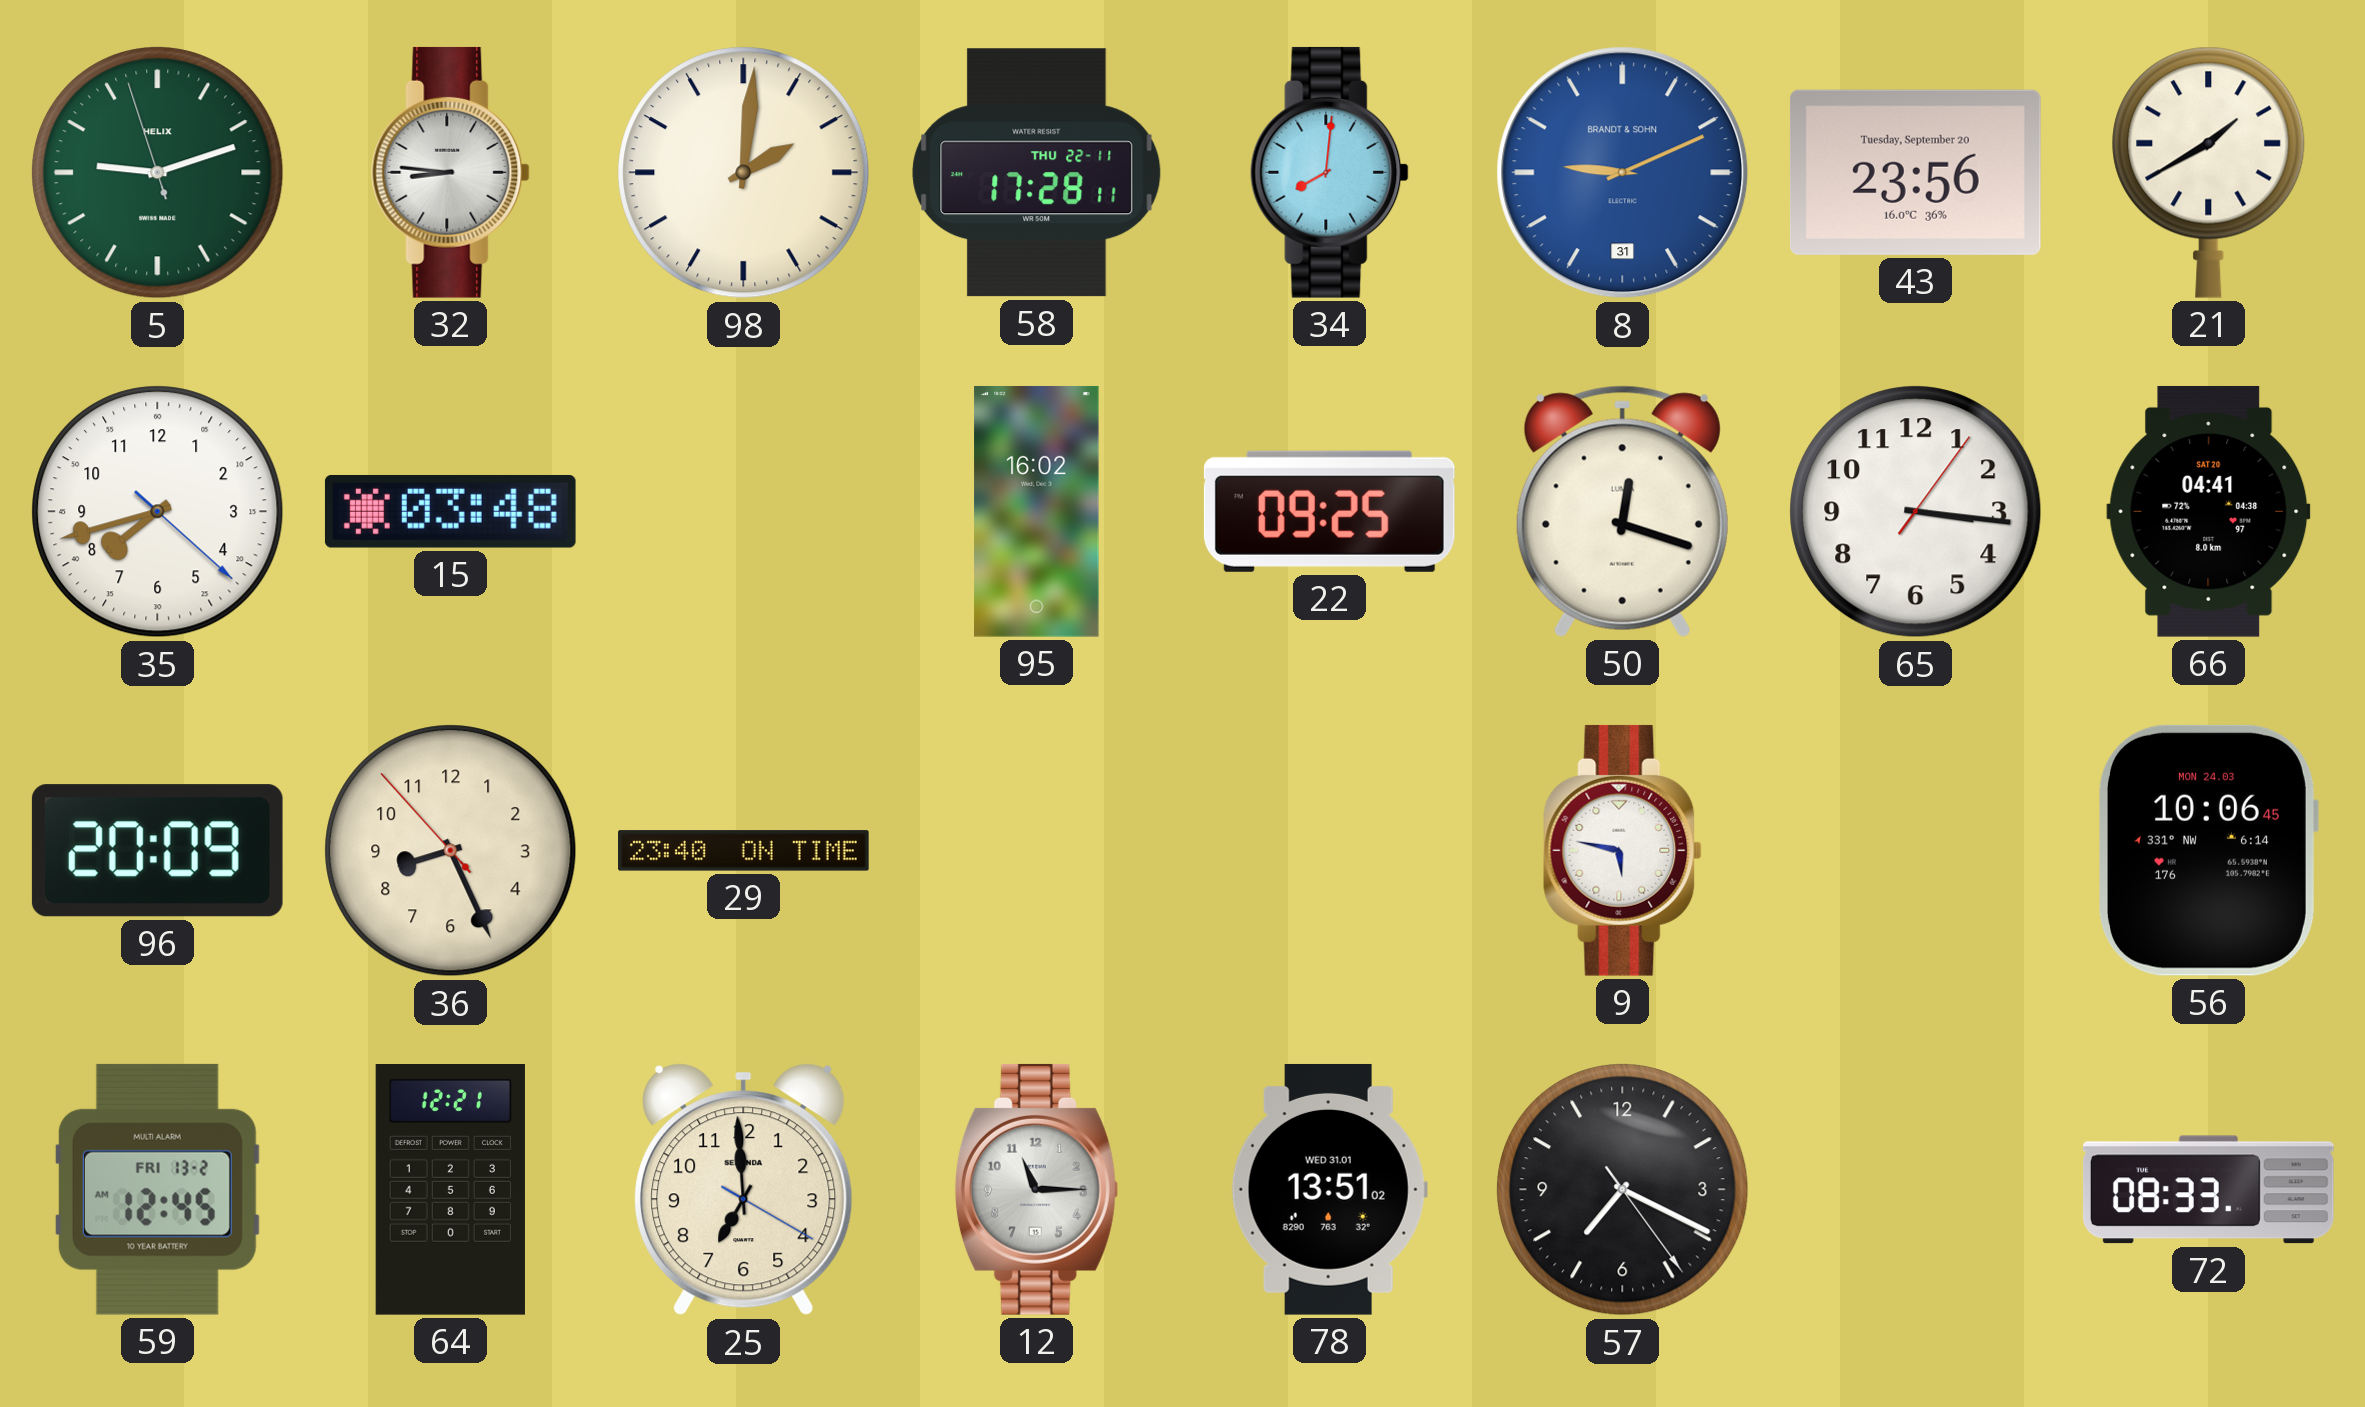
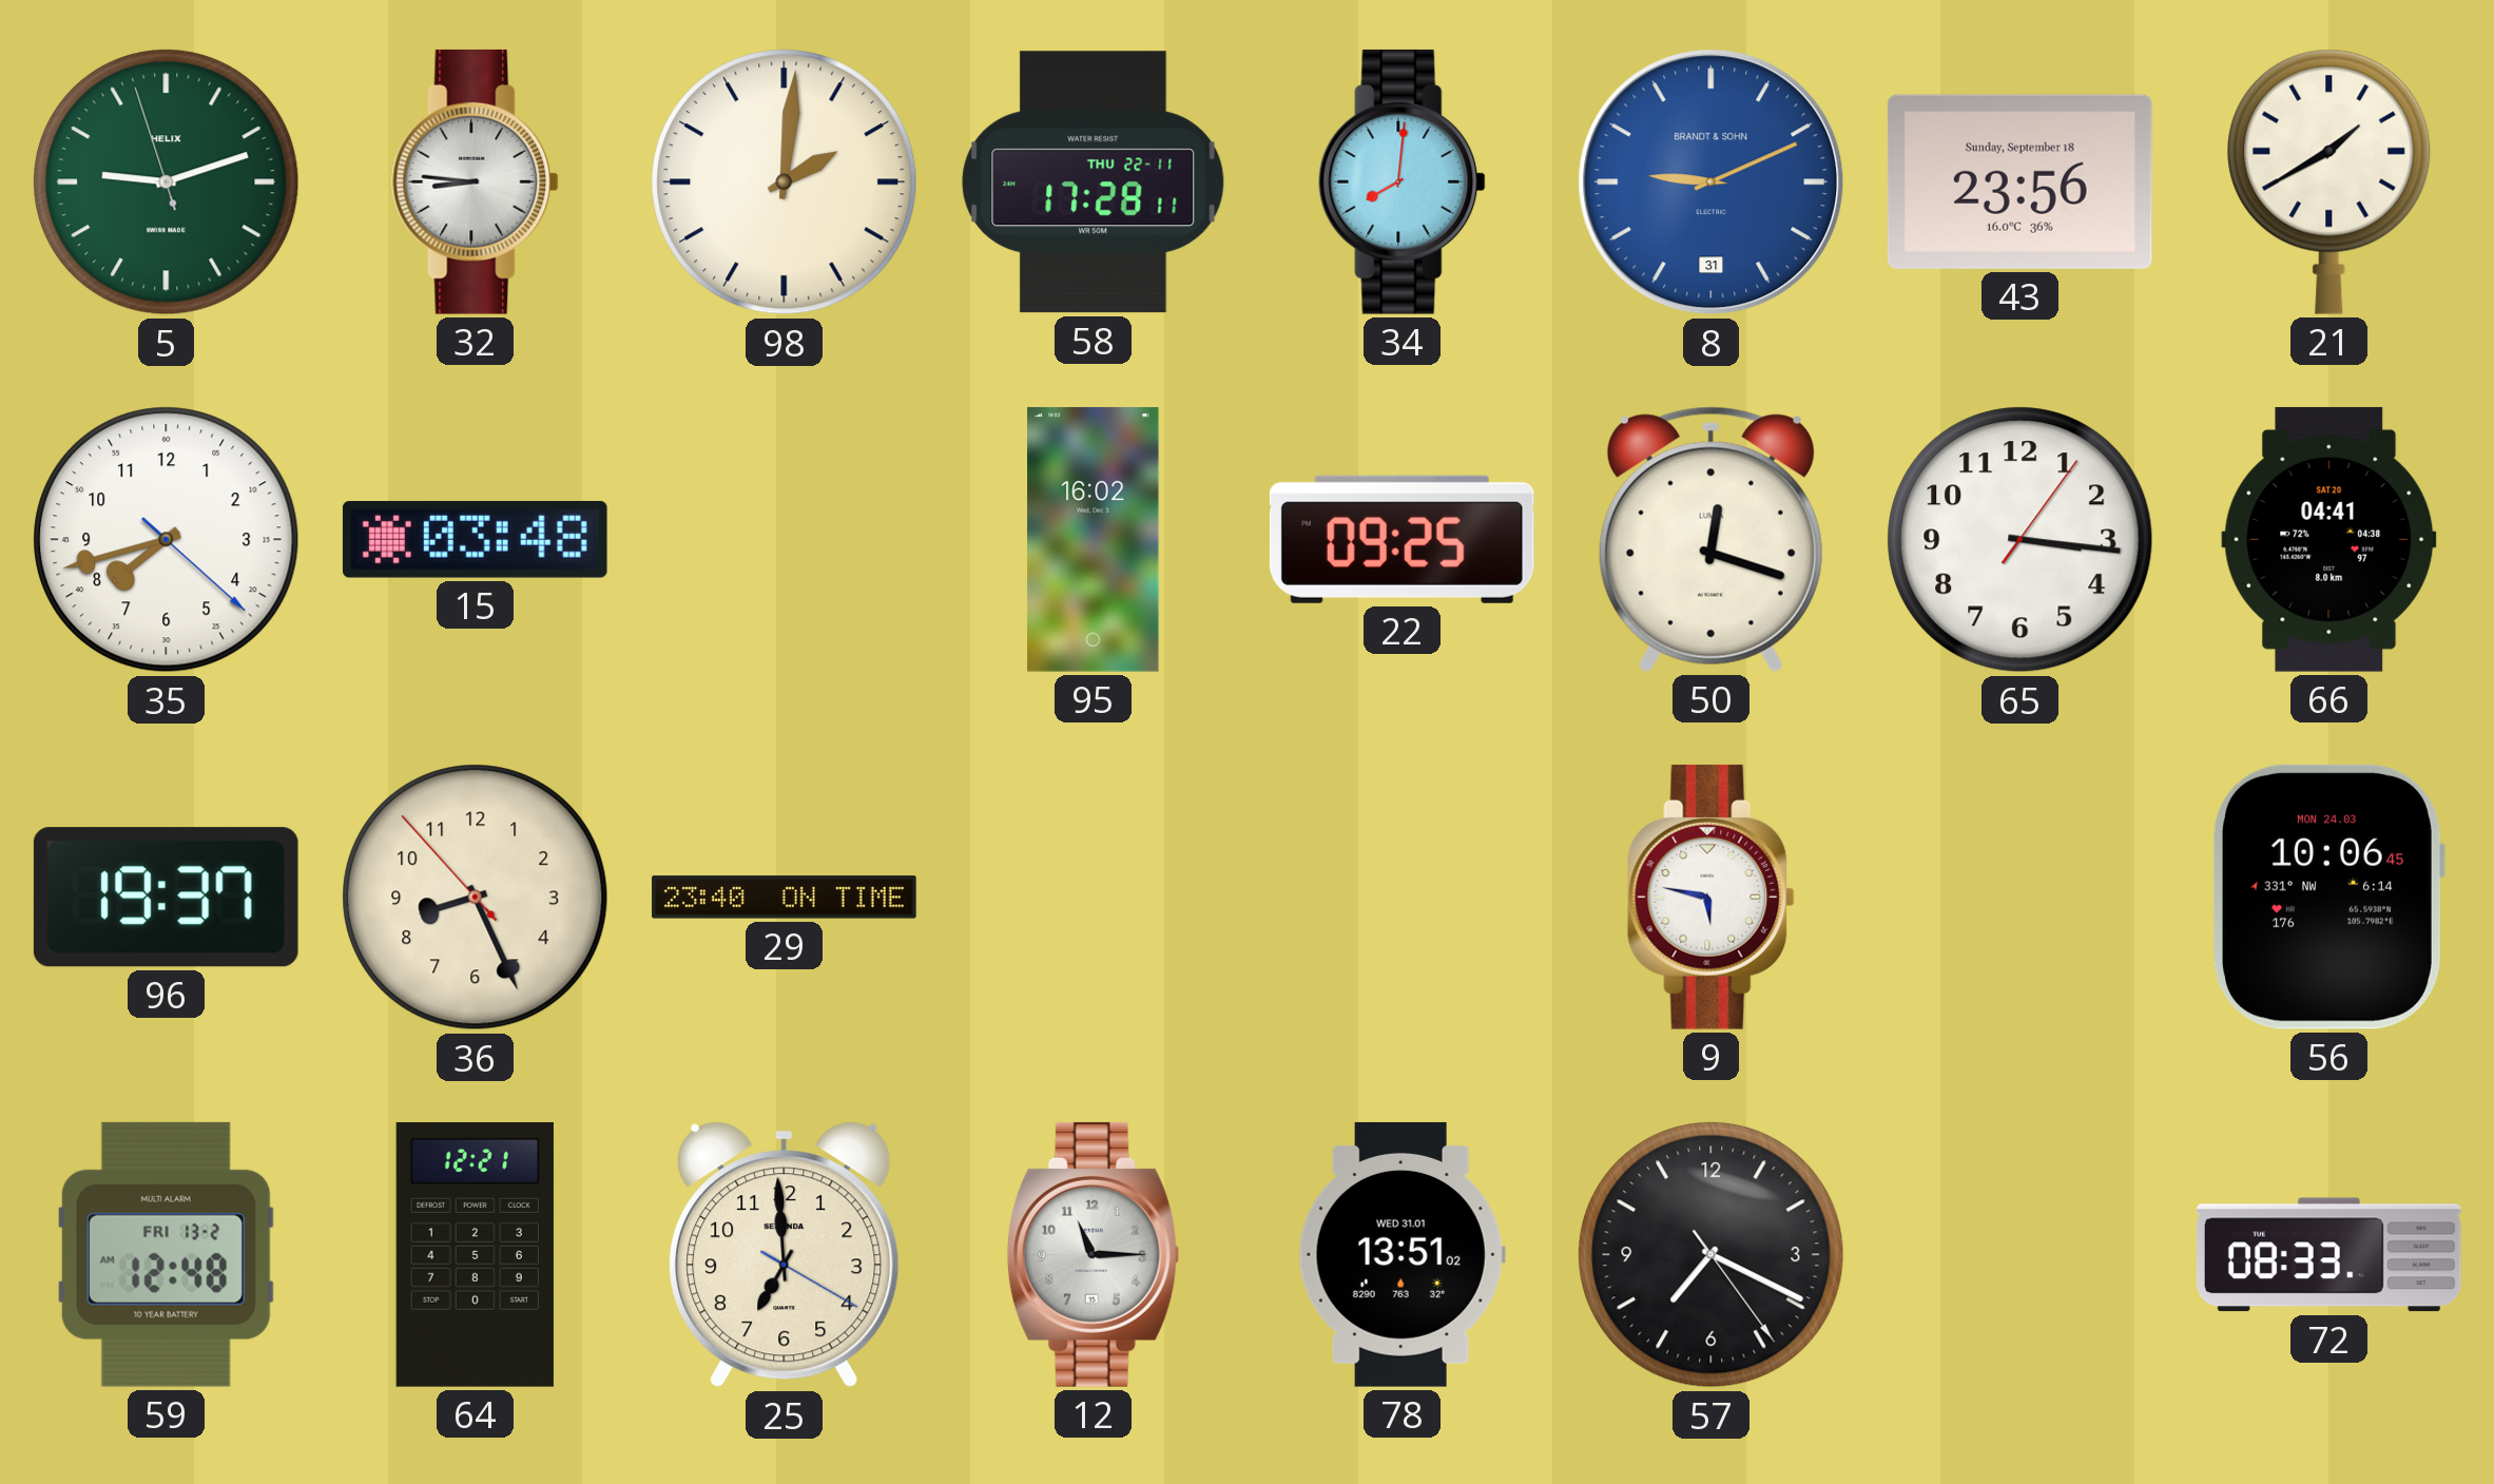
43 date: Tuesday, September 20 -> Sunday, September 18 (2019, 181)
96: 20:09 -> 19:37 (166, 898)
59: 12:45 -> 12:48 (166, 1254)
